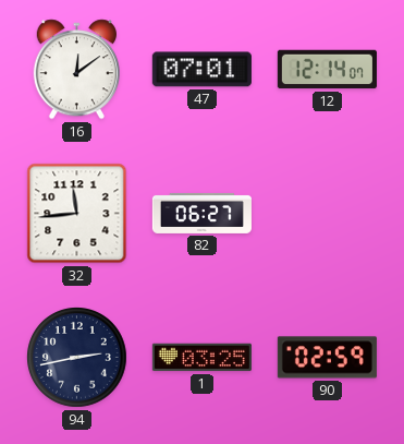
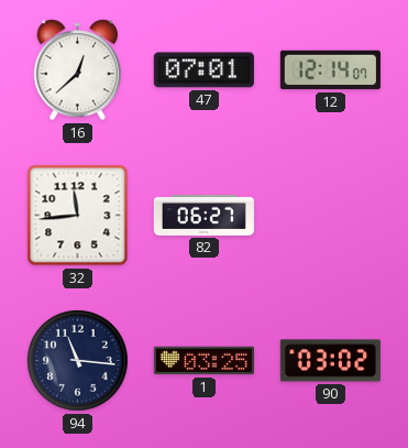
16: 12:09 -> 12:38 (77, 70)
94: 2:43 -> 11:16 (78, 361)
90: 02:59 -> 03:02 (330, 361)
